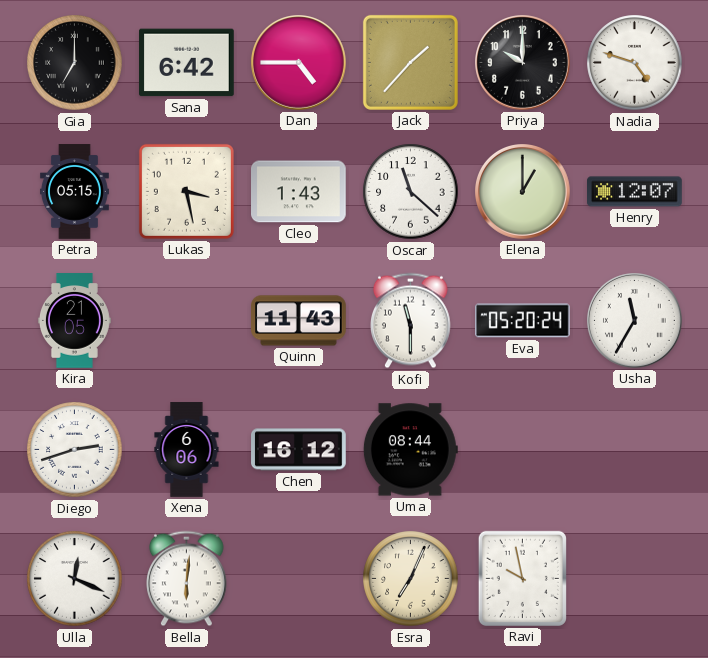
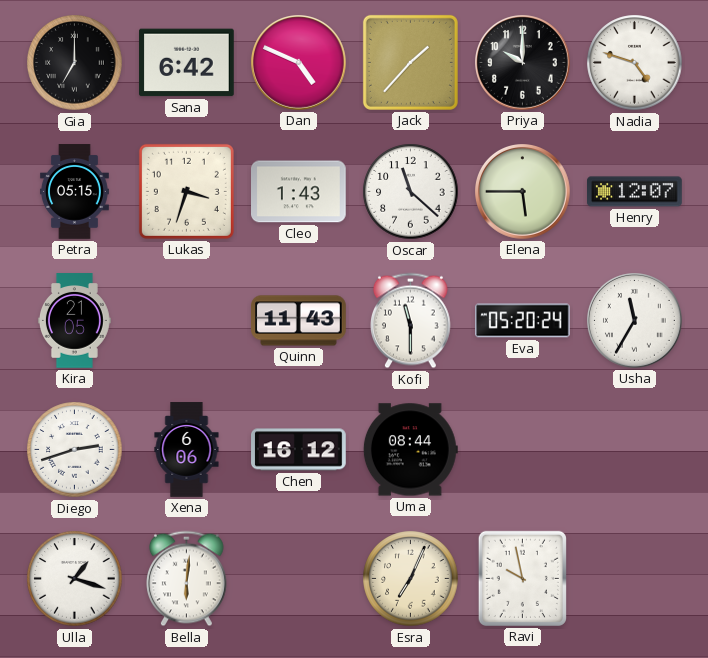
Dan: 4:45 -> 4:49 (299, 63)
Lukas: 3:28 -> 3:33 (186, 191)
Elena: 1:00 -> 5:45 (523, 192)
Ulla: 12:19 -> 1:18 (75, 579)
